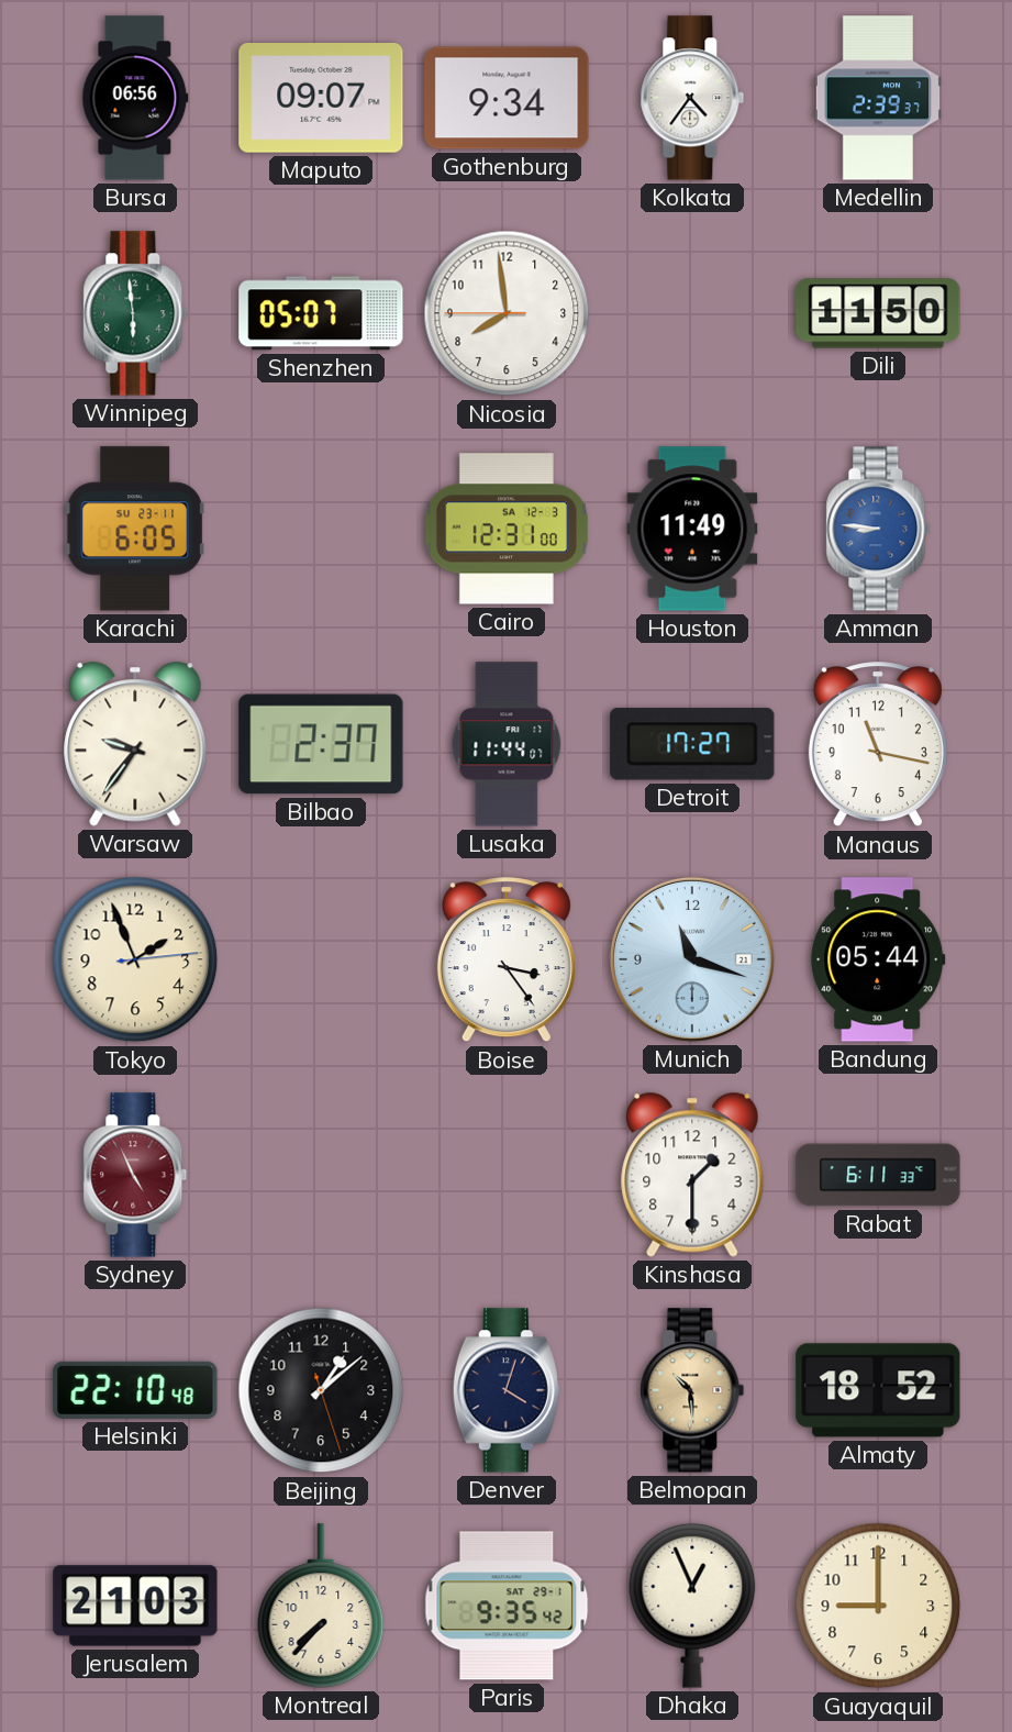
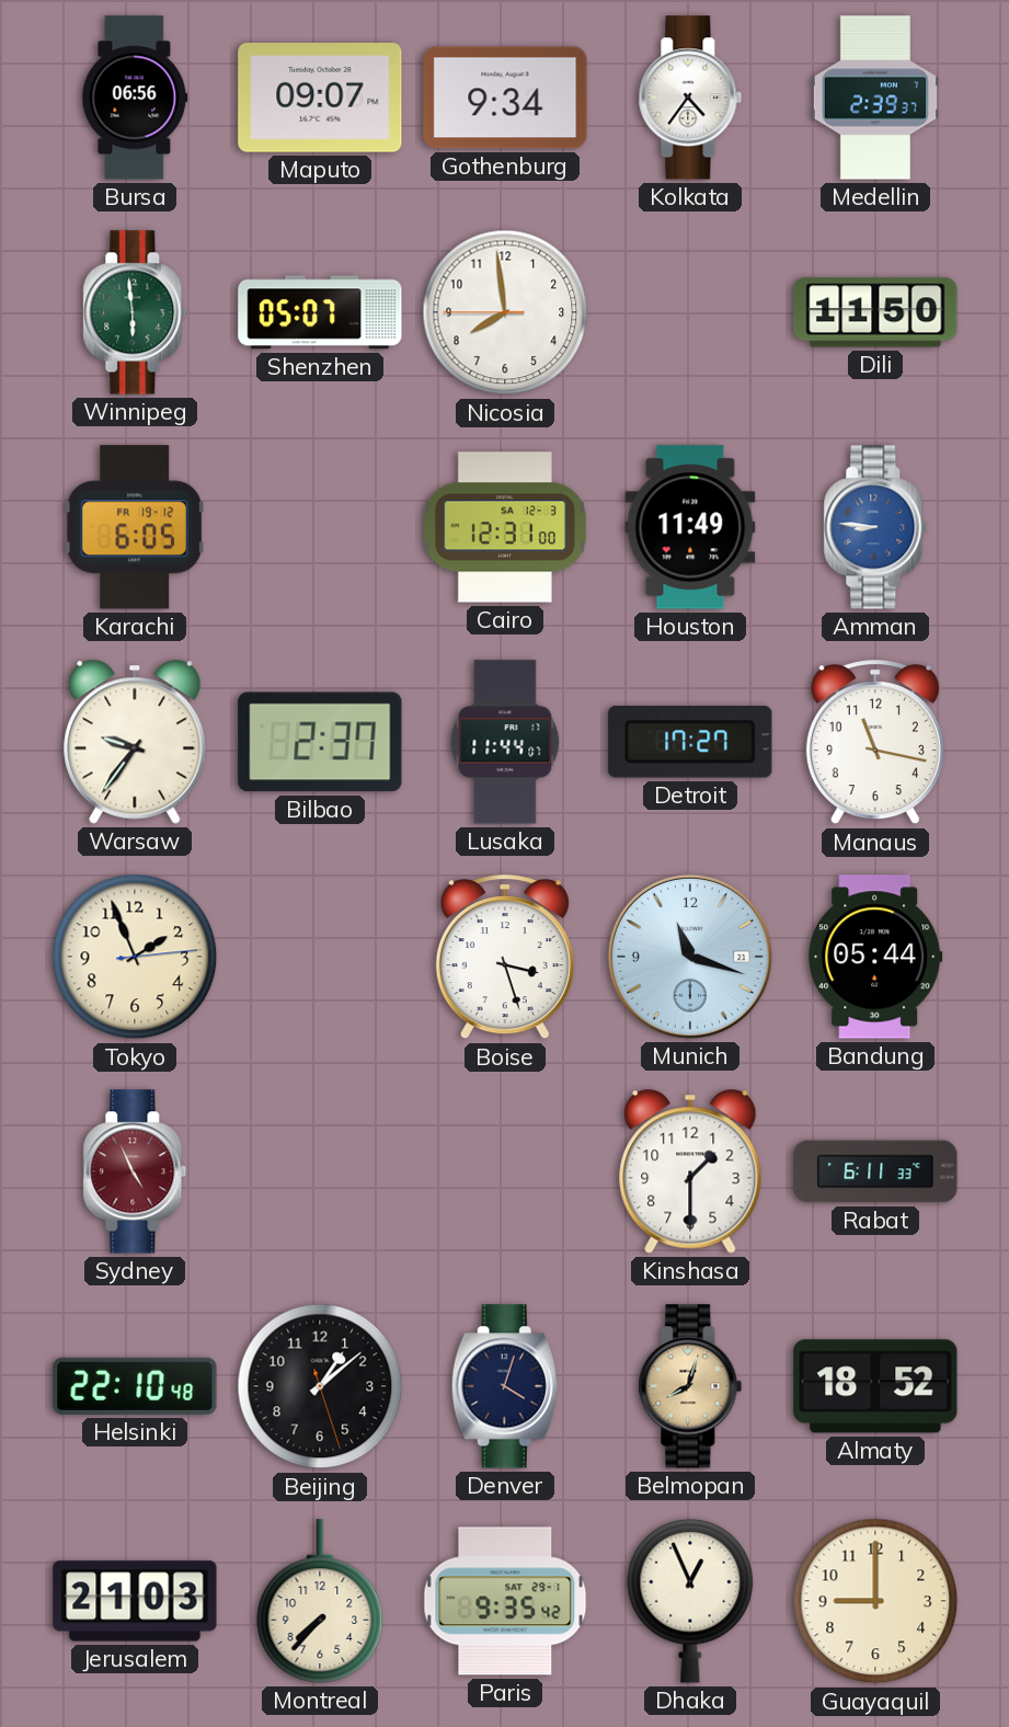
Karachi date: SU 23-11 -> FR 19-12 (135, 527)
Boise: 3:24 -> 3:27 (505, 958)
Belmopan: 10:29 -> 8:03 (690, 1386)
